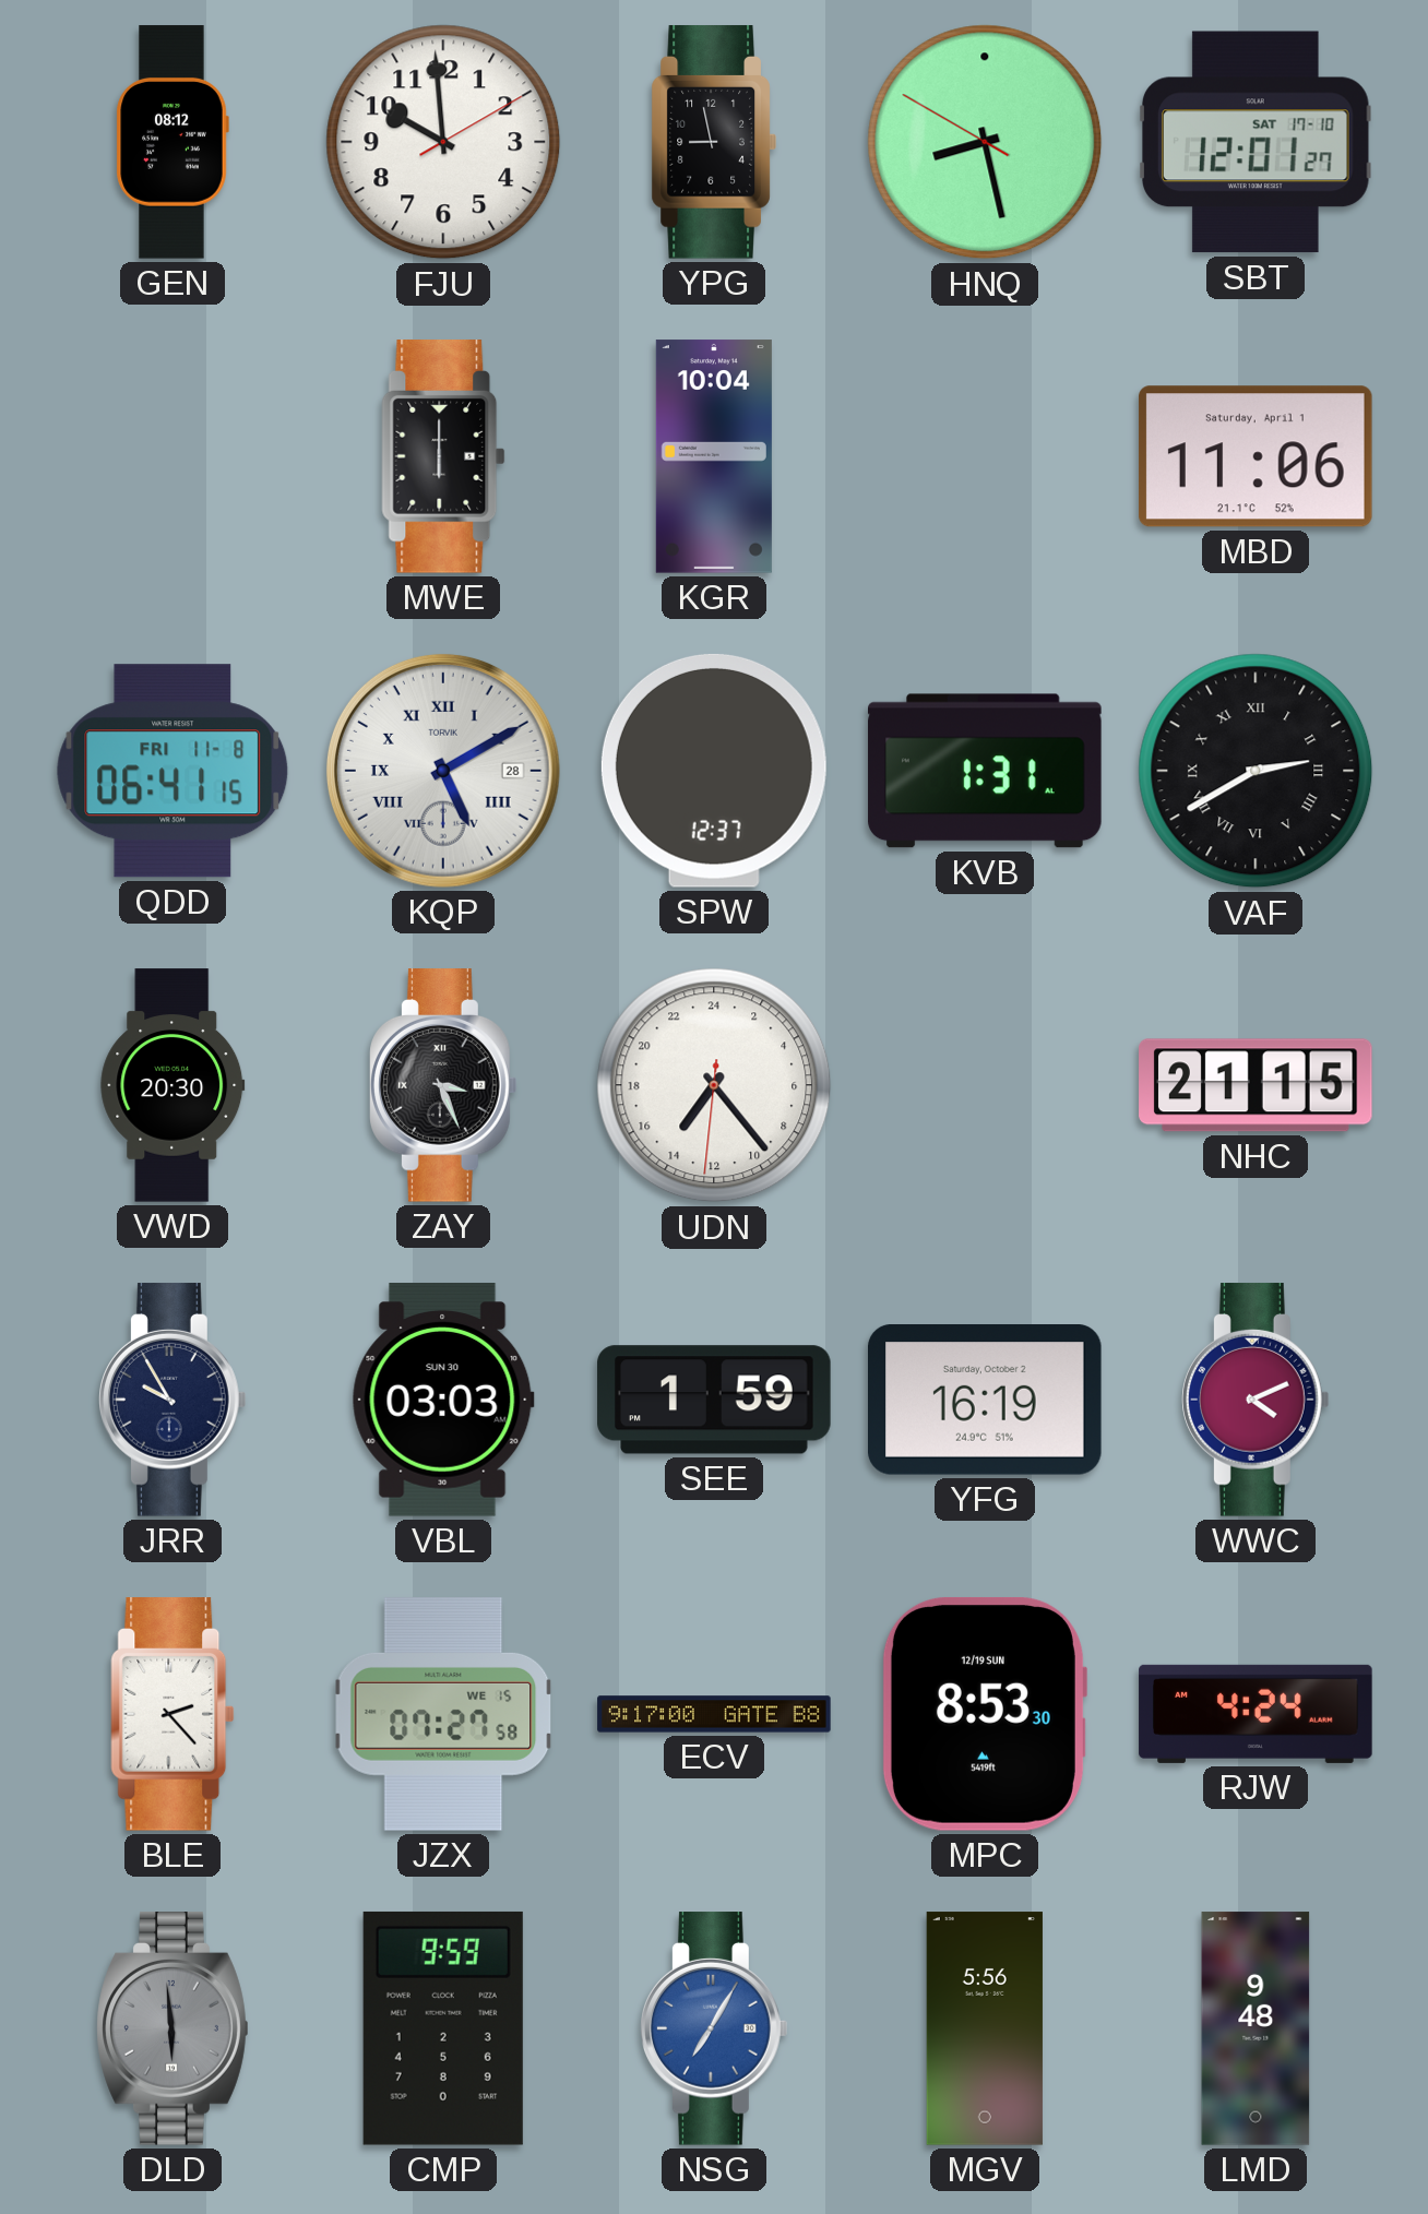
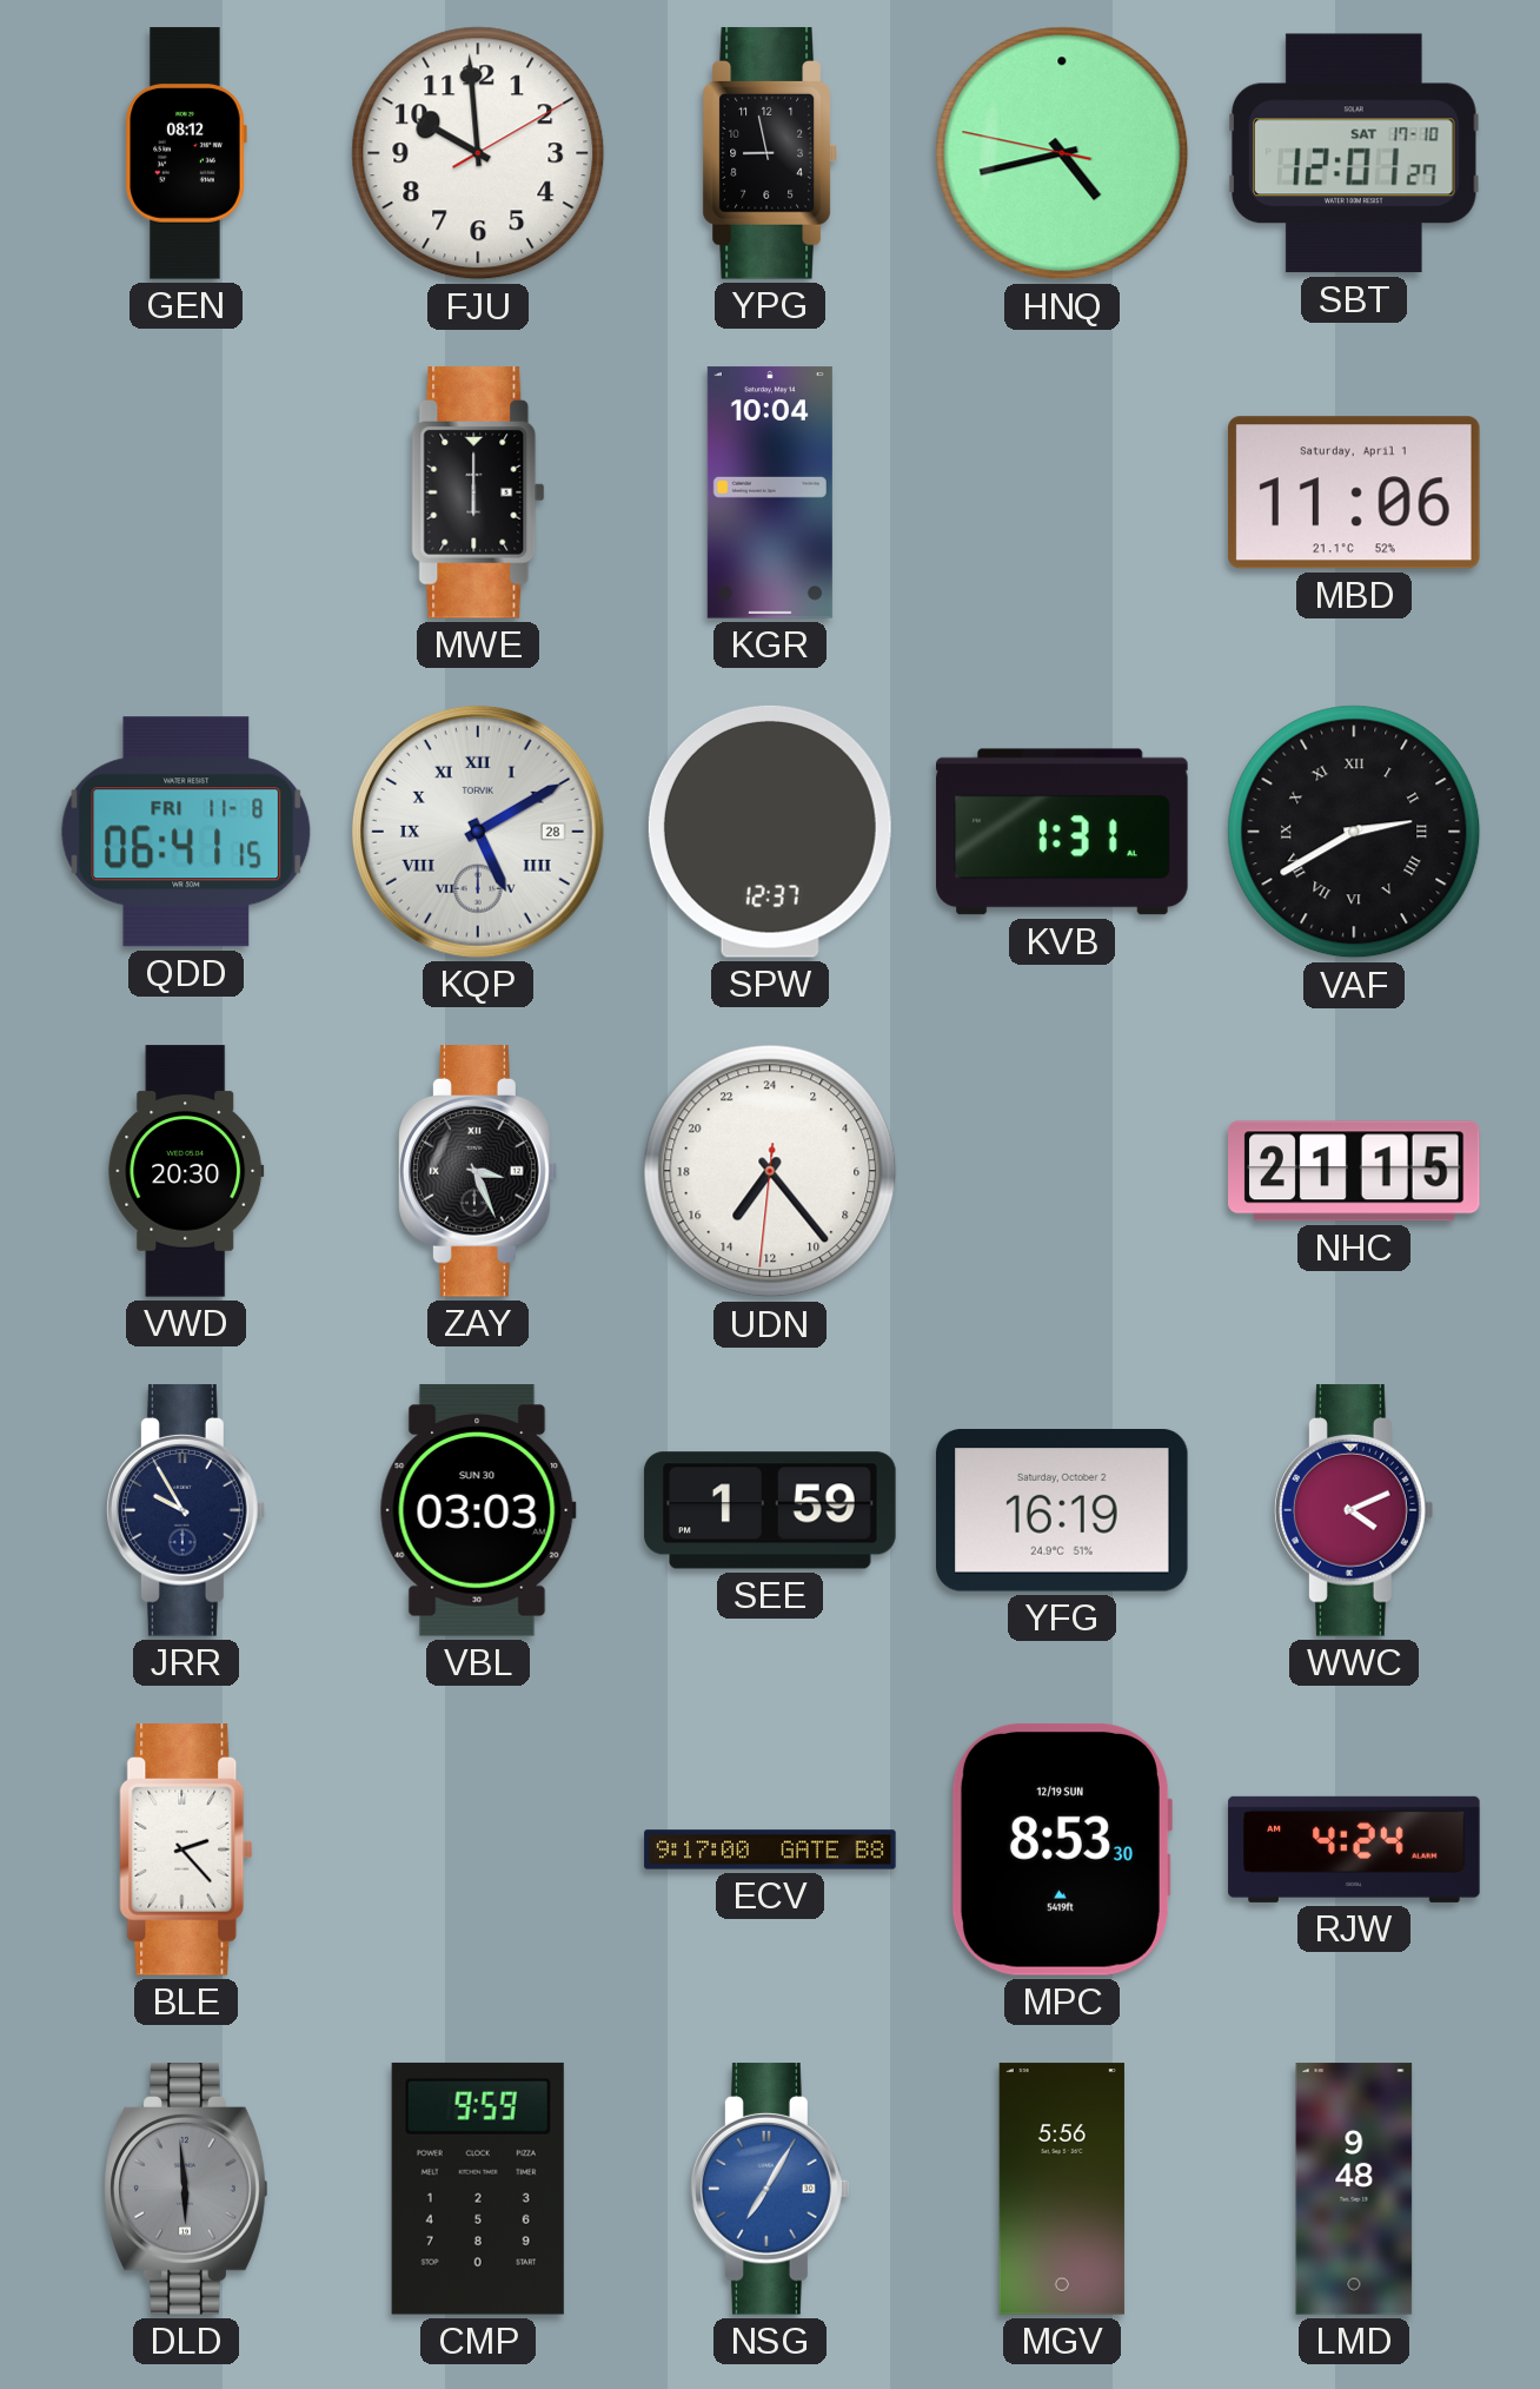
HNQ: 8:27 -> 4:42 (1062, 153)
JZX: 07:27 -> none (443, 1714)
